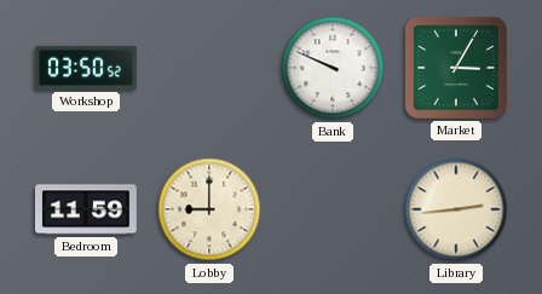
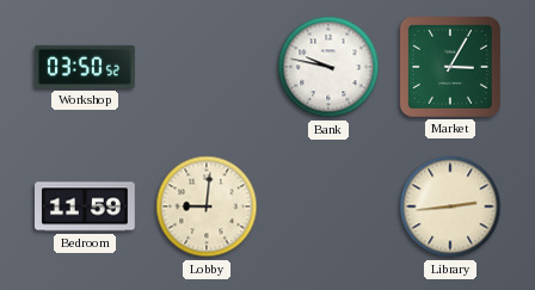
Bank: 9:49 -> 9:47 (328, 67)
Lobby: 9:00 -> 9:01 (207, 206)
